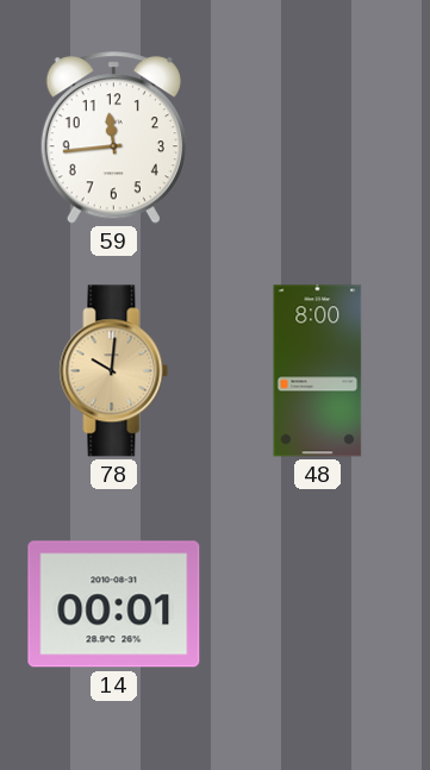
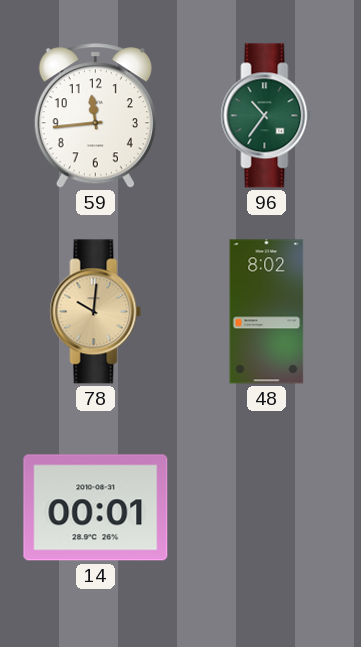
96: none -> 10:36 (267, 116)
48: 8:00 -> 8:02 (267, 312)
